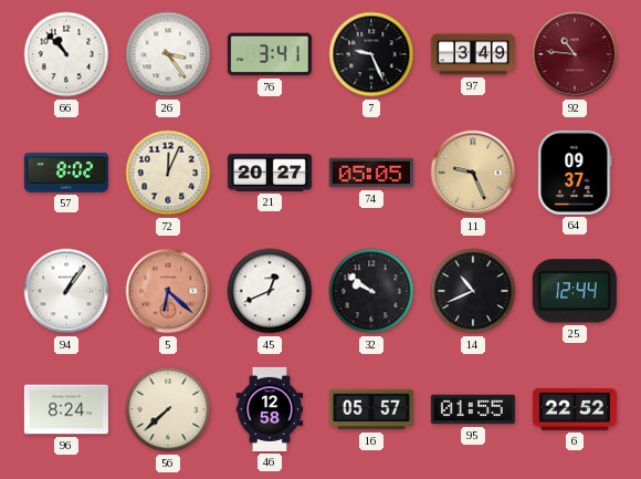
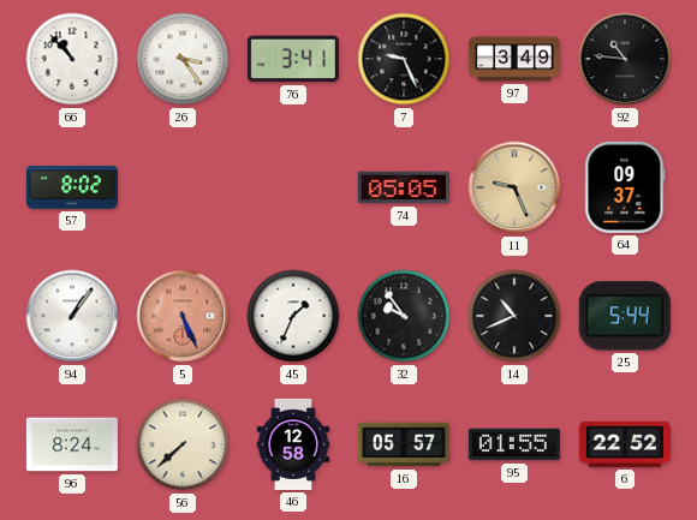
92 dial: burgundy -> black (625, 59)
72: 12:04 -> none (168, 173)
21: 20:27 -> none (270, 173)
5: 6:22 -> 5:26 (183, 316)
45: 12:41 -> 1:34 (293, 316)
32: 9:51 -> 9:54 (404, 316)
25: 12:44 -> 5:44 (625, 316)
